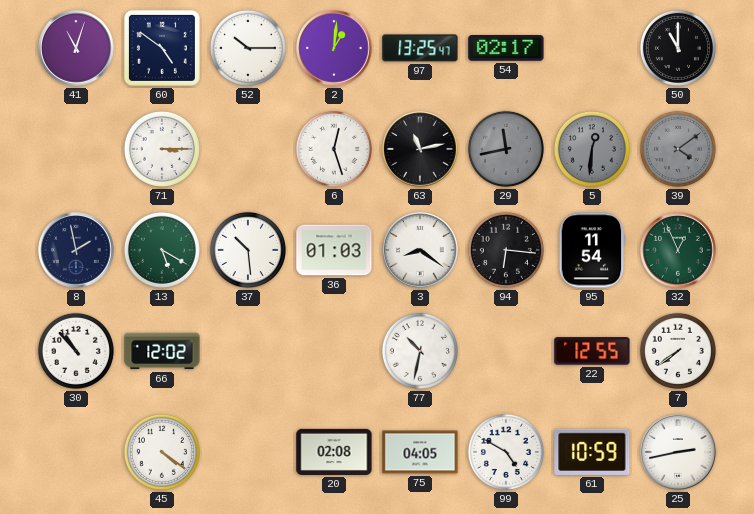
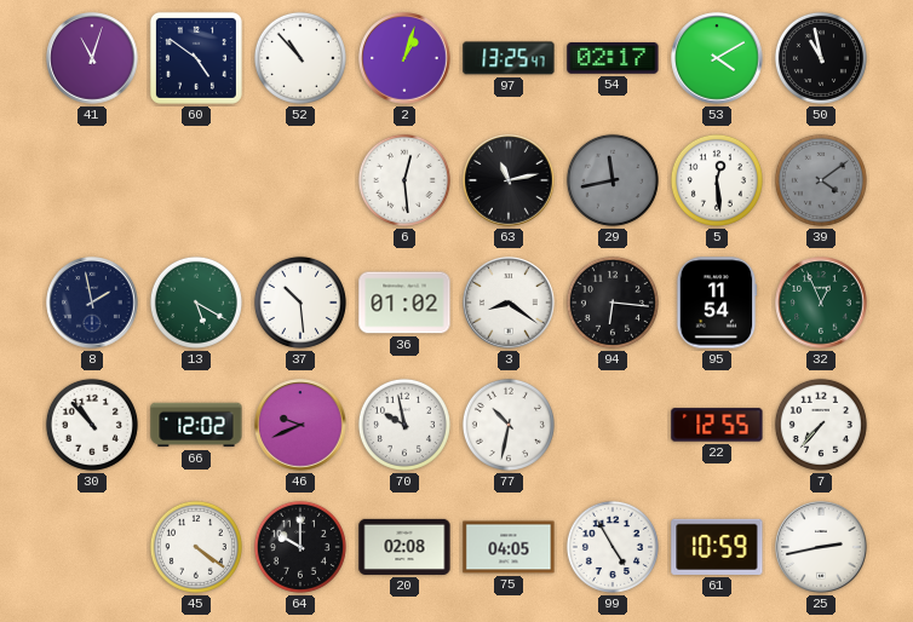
52: 10:15 -> 10:53 (300, 58)
2: 1:01 -> 1:03 (404, 58)
53: none -> 4:10 (717, 58)
50: 11:00 -> 10:58 (821, 58)
71: 3:15 -> none (162, 149)
6: 12:27 -> 12:29 (404, 180)
5: 12:31 -> 12:29 (717, 180)
5 dial: grey -> white (717, 180)
36: 01:03 -> 01:02 (404, 303)
46: none -> 9:41 (300, 425)
70: none -> 9:58 (404, 425)
7: 7:39 -> 7:37 (821, 425)
64: none -> 10:00 (300, 547)
99: 4:50 -> 4:55 (613, 547)
